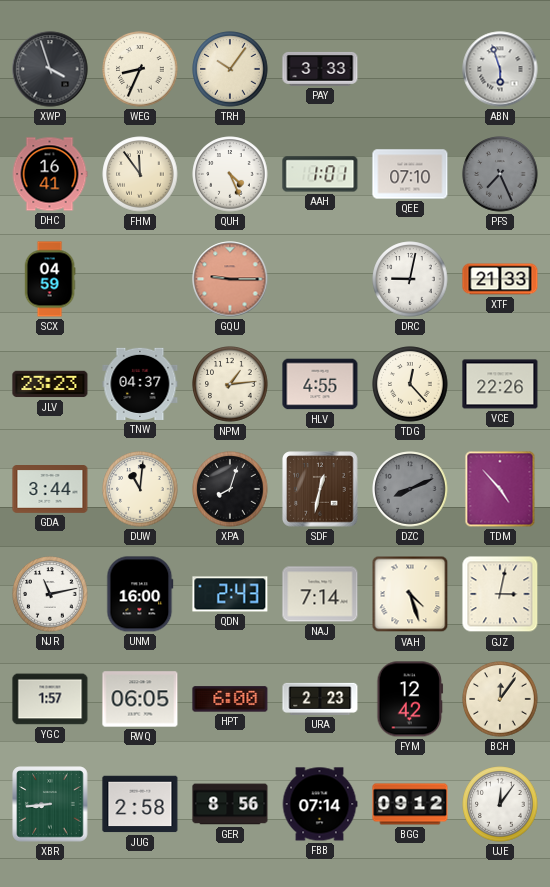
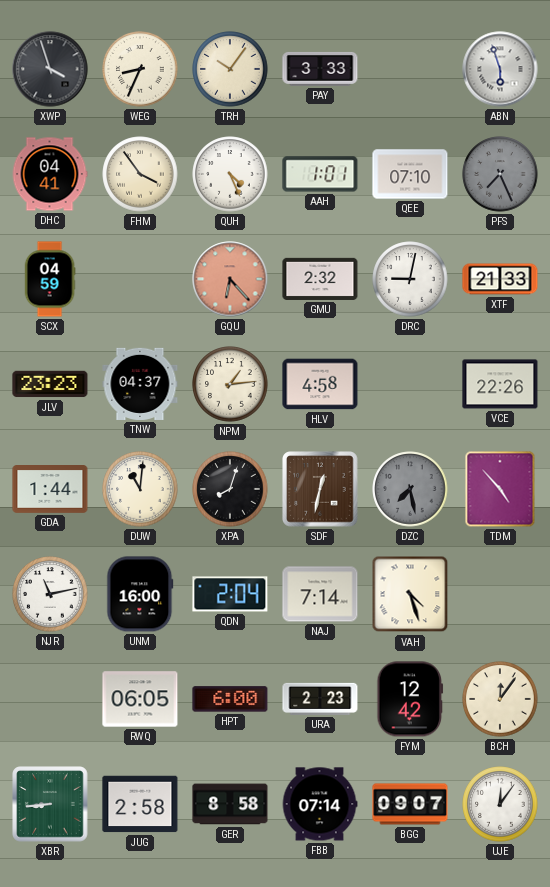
DHC: 16:41 -> 04:41 (50, 174)
FHM: 11:54 -> 3:54 (140, 174)
GQU: 9:15 -> 6:23 (230, 279)
GMU: none -> 2:32 (320, 279)
HLV: 4:55 -> 4:58 (320, 384)
TDG: 12:23 -> none (410, 384)
GDA: 3:44 -> 1:44 (50, 490)
DZC: 8:11 -> 7:28 (410, 489)
QDN: 2:43 -> 2:04 (230, 594)
GJZ: 3:02 -> none (500, 594)
YGC: 1:57 -> none (50, 699)
GER: 8:56 -> 8:58 (230, 804)
BGG: 09:12 -> 09:07 (410, 804)
